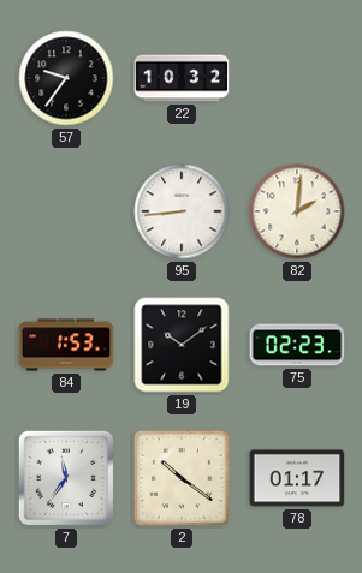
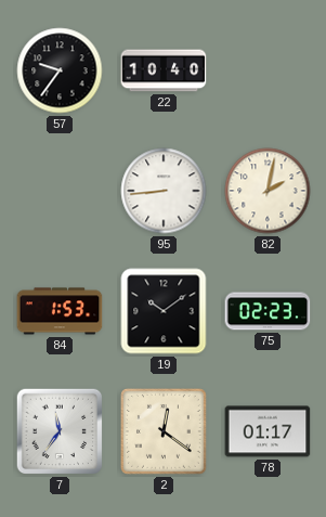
22: 10:32 -> 10:40 (164, 70)
82: 2:01 -> 2:02 (268, 191)
2: 10:21 -> 12:21 (165, 432)
